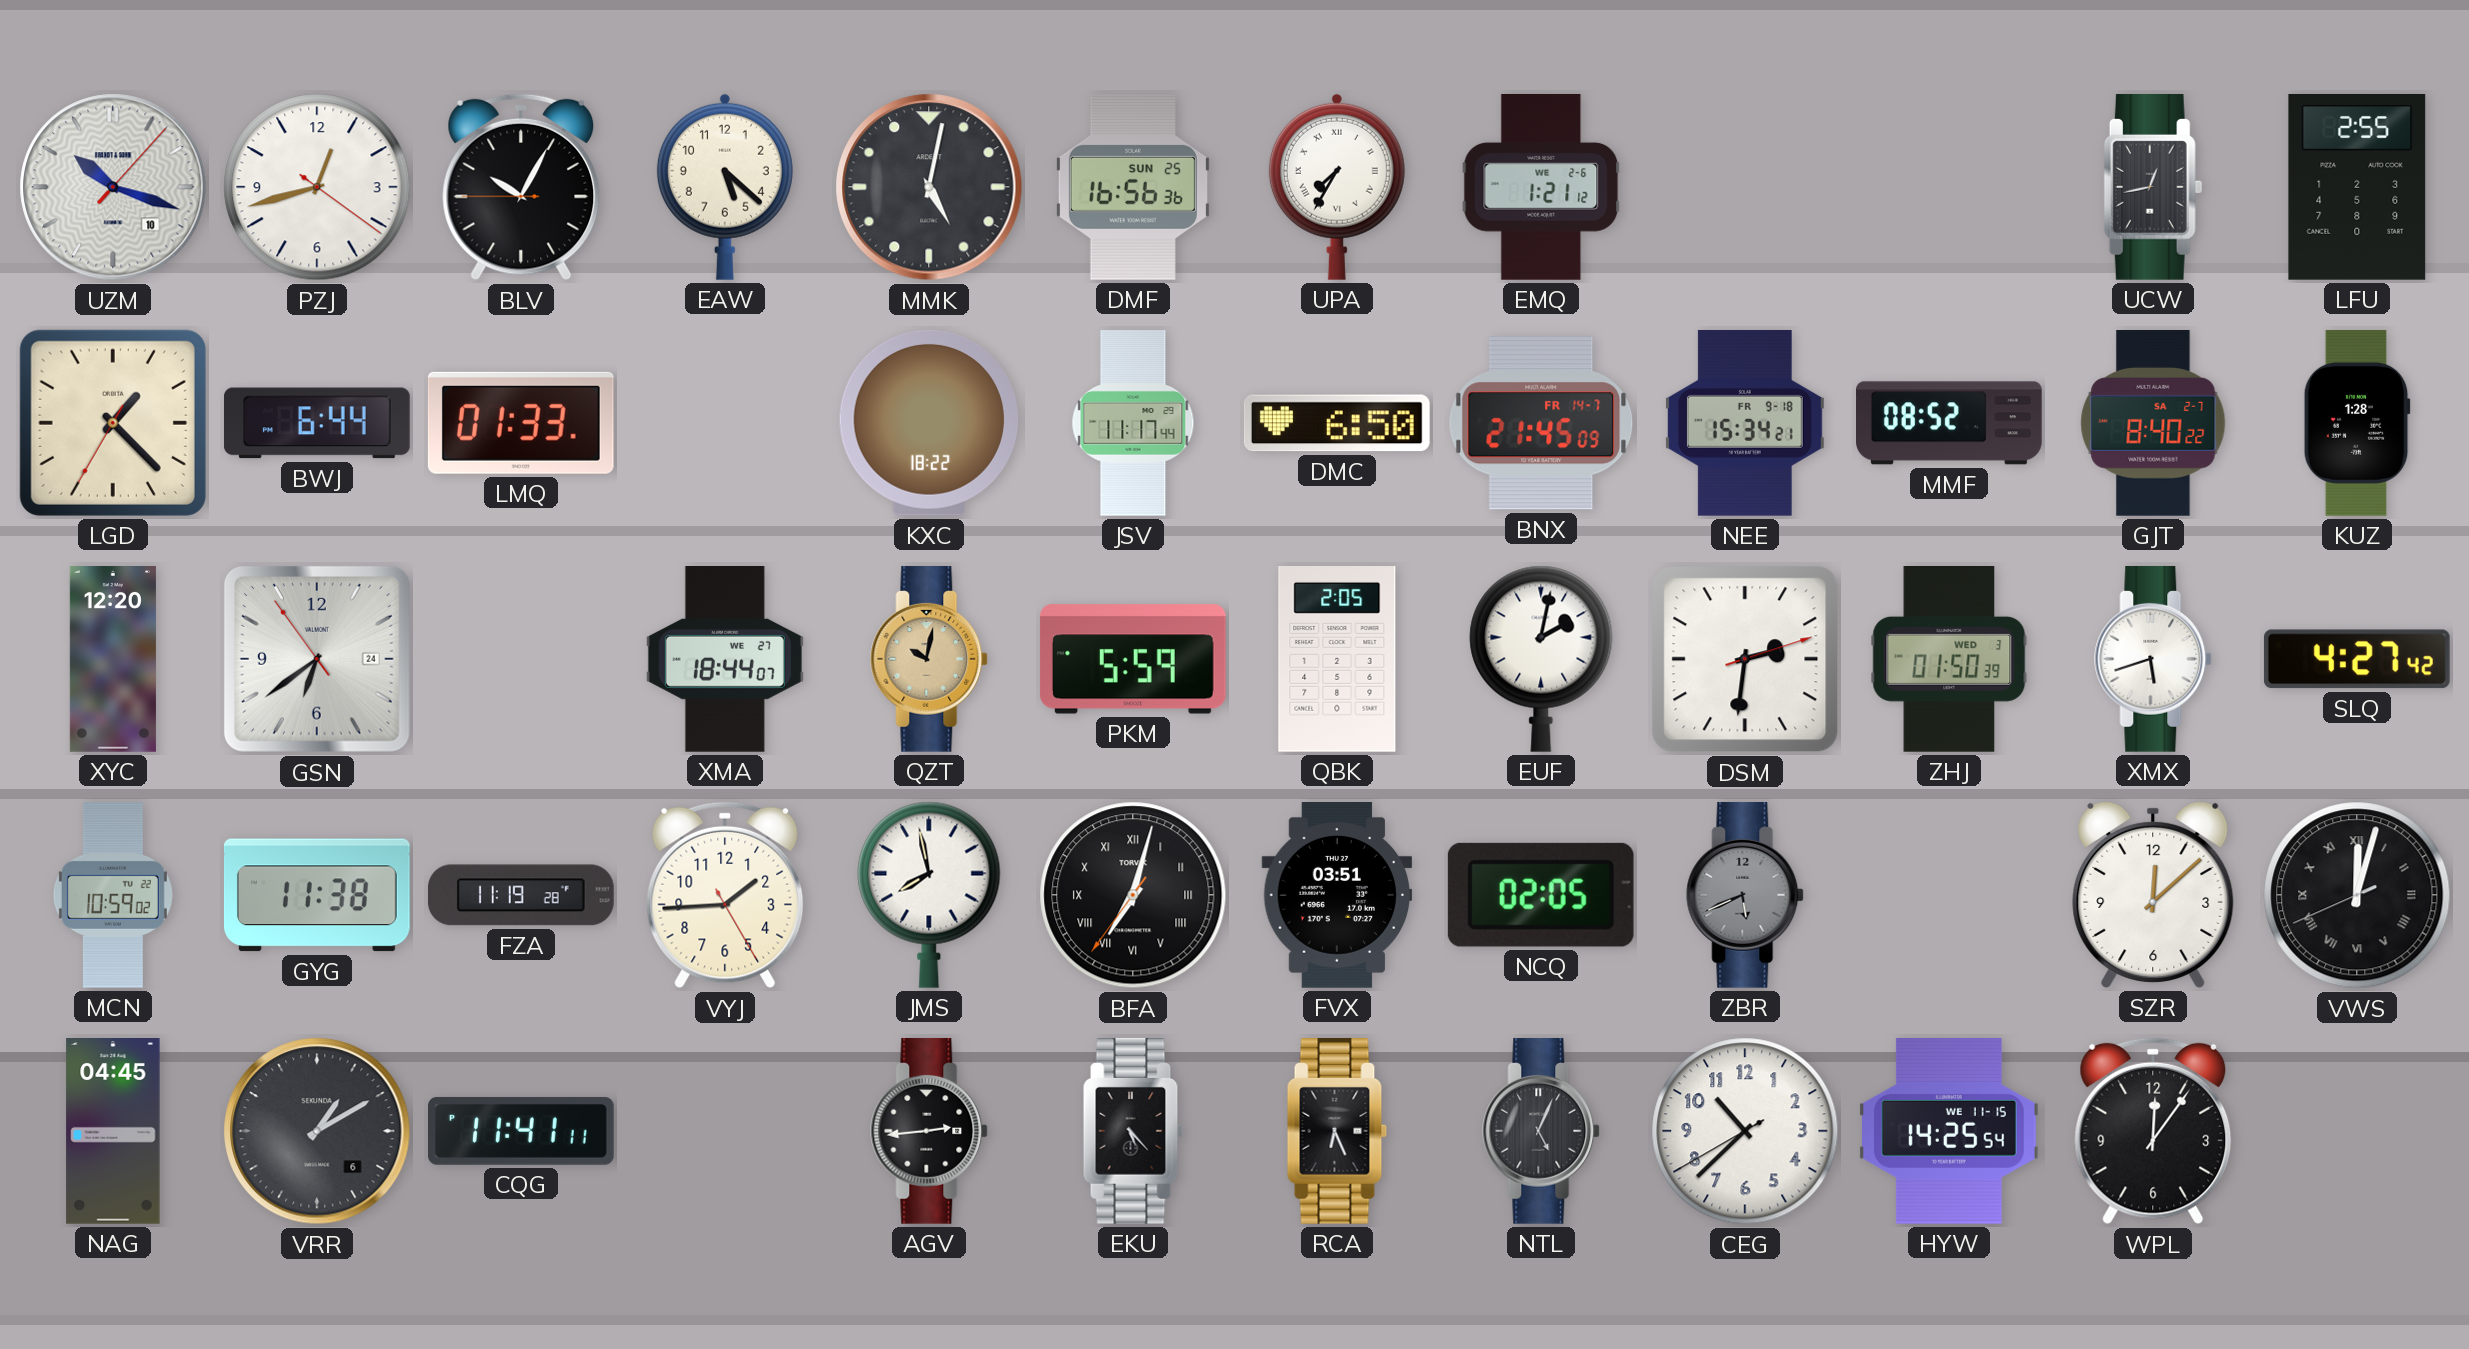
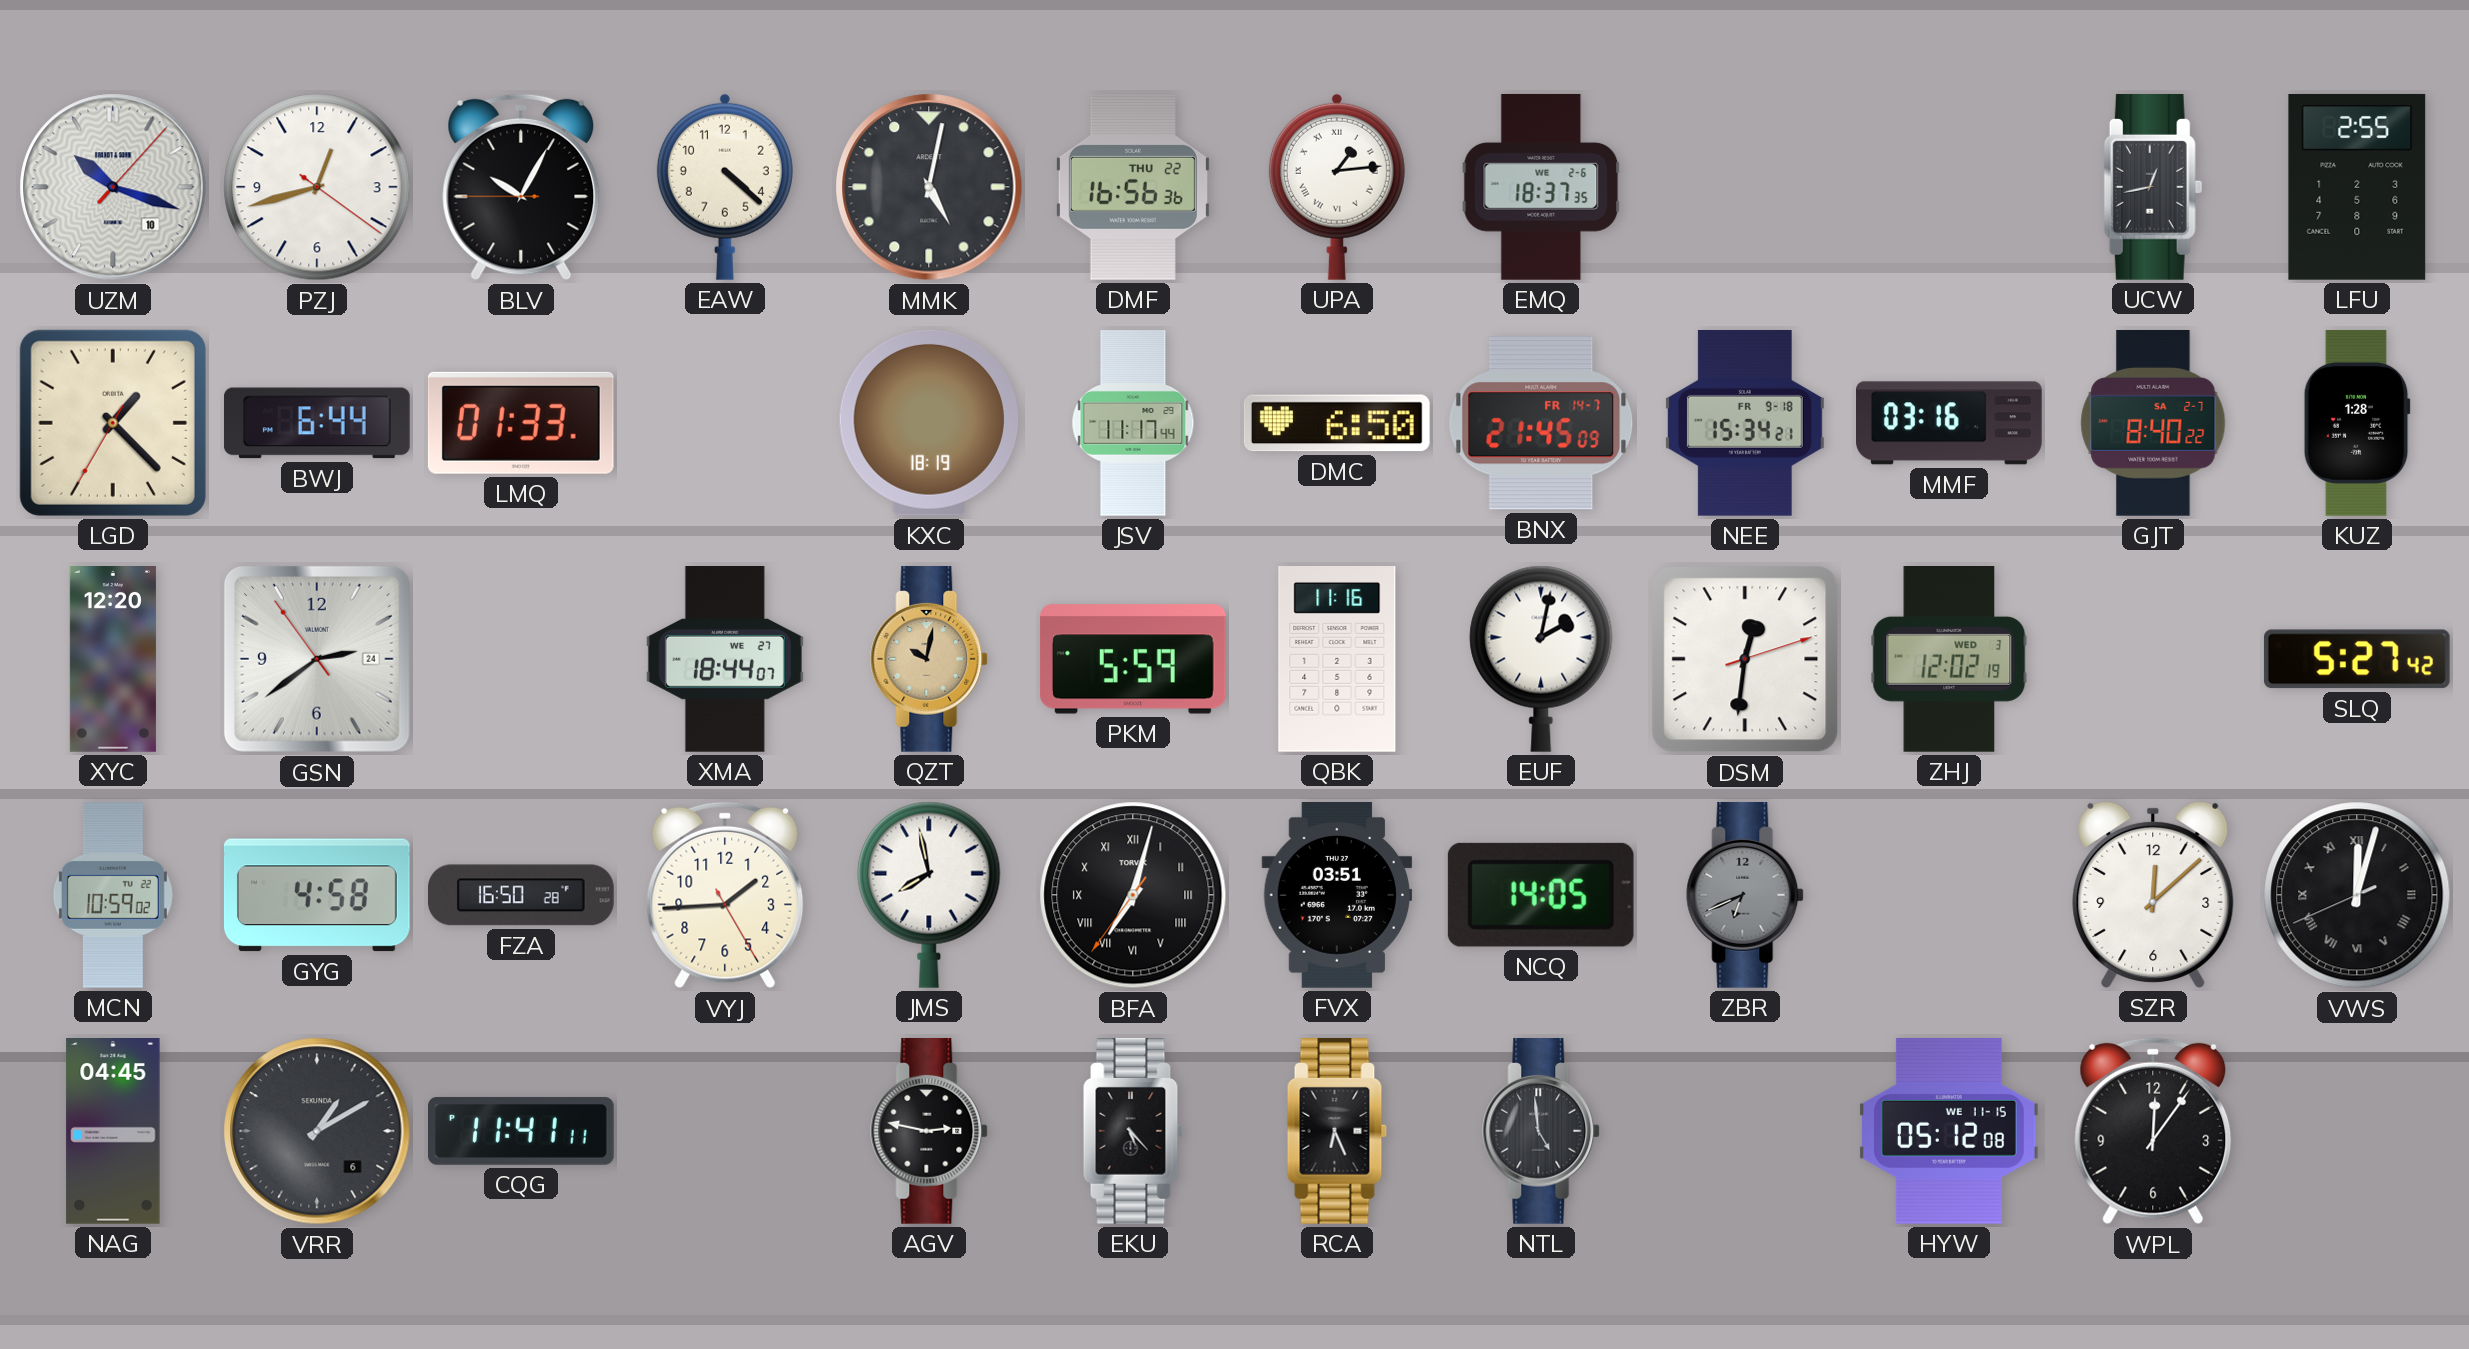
EAW: 5:22 -> 4:22 (725, 187)
DMF date: SUN 25 -> THU 22 (1133, 187)
UPA: 7:35 -> 1:14 (1337, 187)
EMQ: 1:21 -> 18:37 (1541, 187)
KXC: 18:22 -> 18:19 (928, 423)
MMF: 08:52 -> 03:16 (1950, 423)
GSN: 6:38 -> 2:38 (317, 659)
QBK: 2:05 -> 11:16 (1337, 660)
DSM: 2:31 -> 12:31 (1745, 659)
ZHJ: 01:50 -> 12:02 (1949, 660)
XMX: 5:42 -> none (2154, 659)
SLQ: 4:27 -> 5:27 (2357, 659)
GYG: 11:38 -> 4:58 (317, 895)
FZA: 11:19 -> 16:50 (521, 895)
NCQ: 02:05 -> 14:05 (1541, 895)
ZBR: 5:41 -> 6:41 (1746, 895)
AGV: 2:44 -> 2:47 (930, 1131)
NTL: 5:04 -> 4:59 (1542, 1131)
CEG: 10:37 -> none (1745, 1131)
HYW: 14:25 -> 05:12 (1949, 1131)
